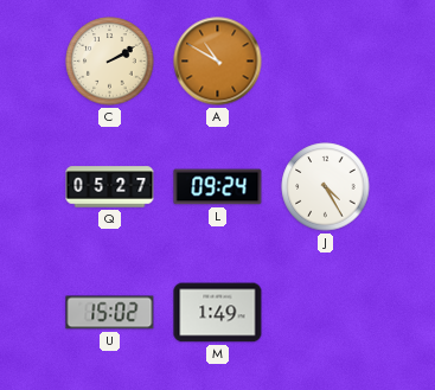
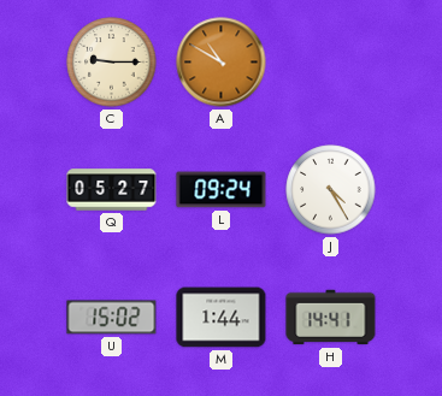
C: 2:10 -> 9:15 (112, 63)
M: 1:49 -> 1:44 (222, 318)
H: none -> 14:41 (331, 318)
